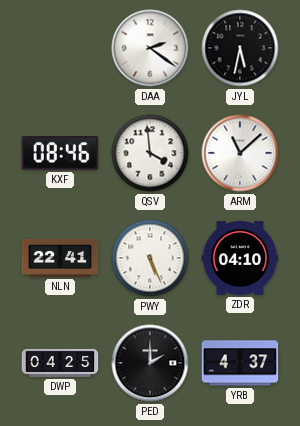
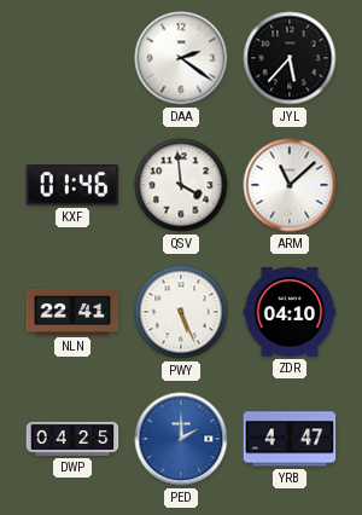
JYL: 5:32 -> 5:37 (290, 58)
KXF: 08:46 -> 01:46 (72, 185)
PED dial: black -> blue (181, 439)
YRB: 4:37 -> 4:47 (290, 439)
